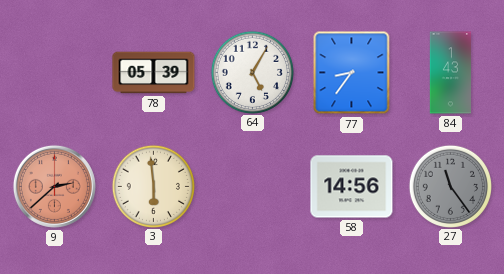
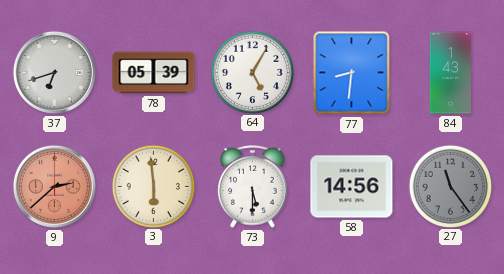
37: none -> 6:42 (54, 72)
77: 8:36 -> 8:31 (352, 73)
73: none -> 5:30 (253, 187)
